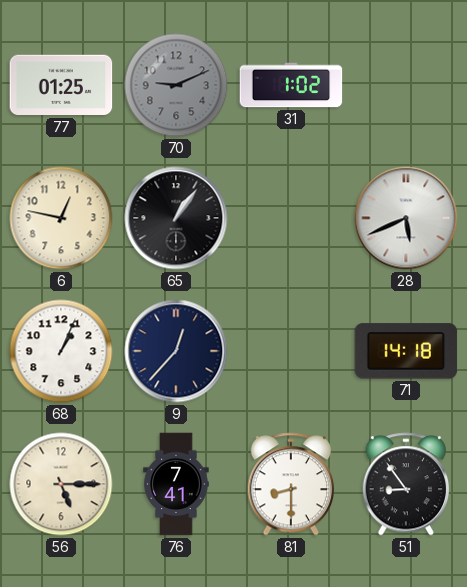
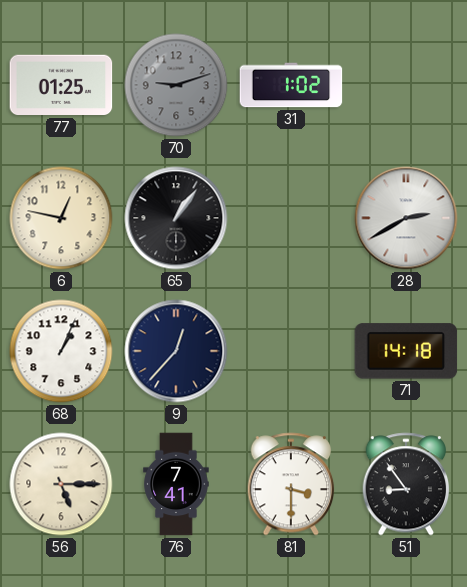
70: 9:11 -> 9:12 (176, 85)
28: 5:41 -> 2:40 (406, 218)
81: 8:30 -> 3:30 (291, 484)
